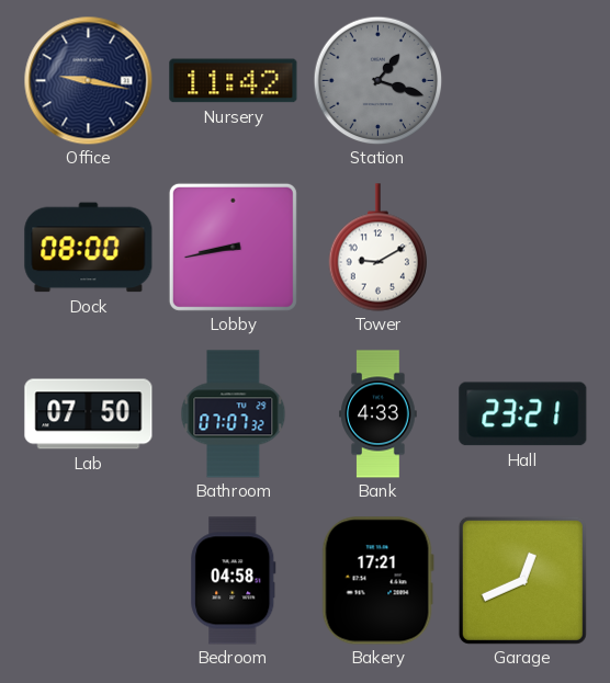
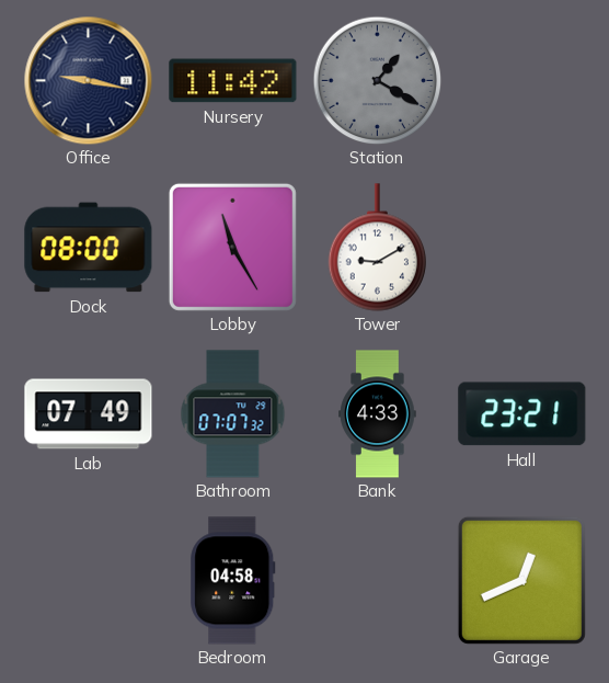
Station: 1:18 -> 1:20 (377, 80)
Lobby: 8:43 -> 11:25 (232, 247)
Lab: 07:50 -> 07:49 (89, 414)
Bakery: 17:21 -> none (377, 581)
